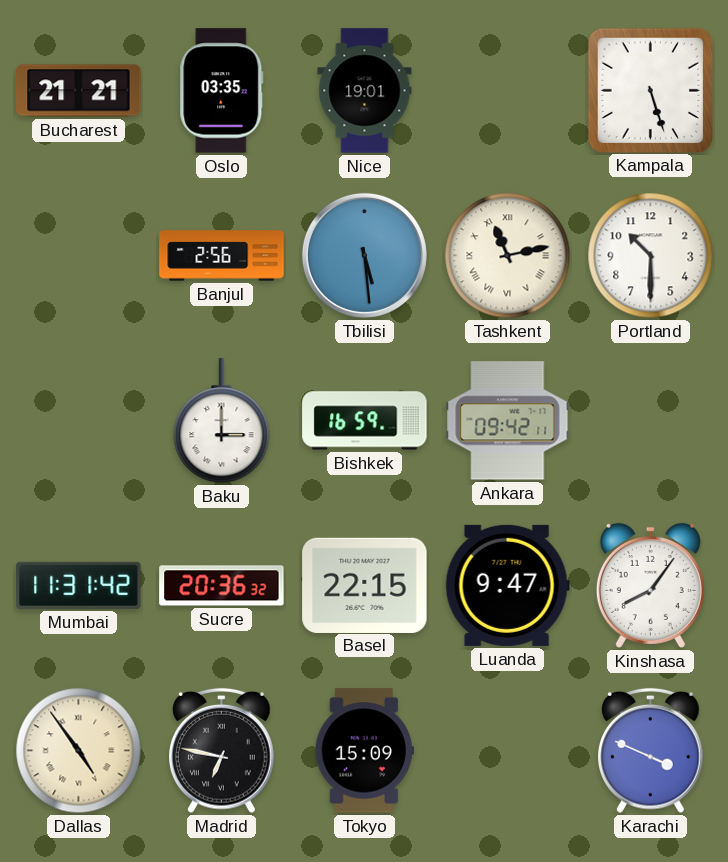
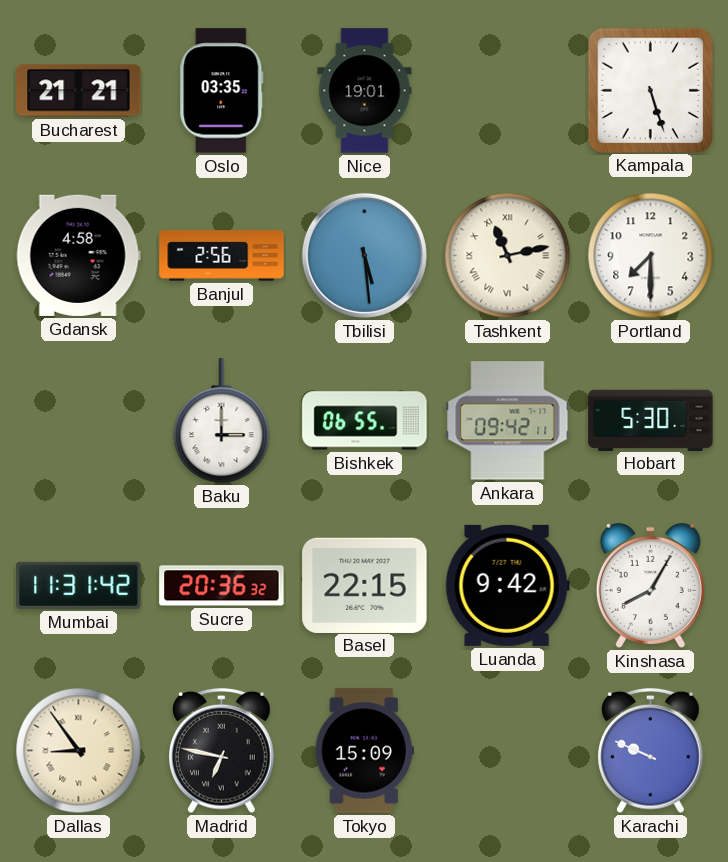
Gdansk: none -> 4:58 (78, 255)
Portland: 10:30 -> 7:30 (651, 256)
Bishkek: 16:59 -> 06:55 (365, 421)
Hobart: none -> 5:30 (651, 420)
Luanda: 9:47 -> 9:42 (507, 585)
Kinshasa: 8:06 -> 8:05 (650, 585)
Dallas: 4:54 -> 8:54 (79, 751)
Karachi: 3:49 -> 9:49 (651, 751)
